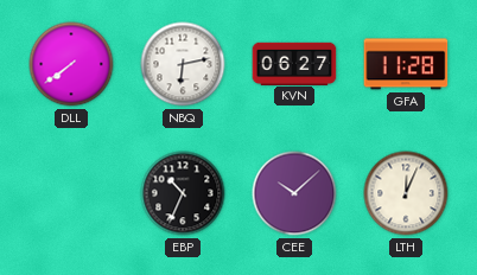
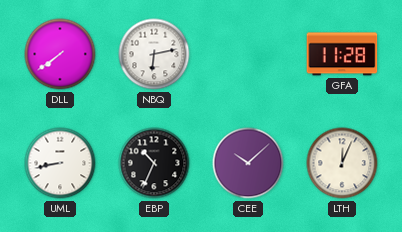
KVN: 06:27 -> none (294, 63)
UML: none -> 8:43 (60, 163)
